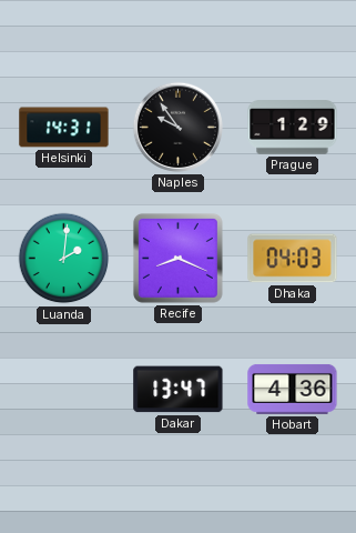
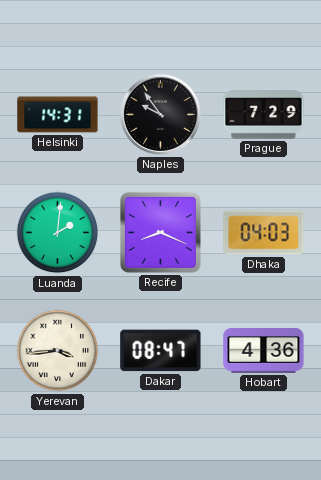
Prague: 1:29 -> 7:29 (264, 115)
Yerevan: none -> 3:44 (58, 351)
Dakar: 13:47 -> 08:47 (161, 351)
